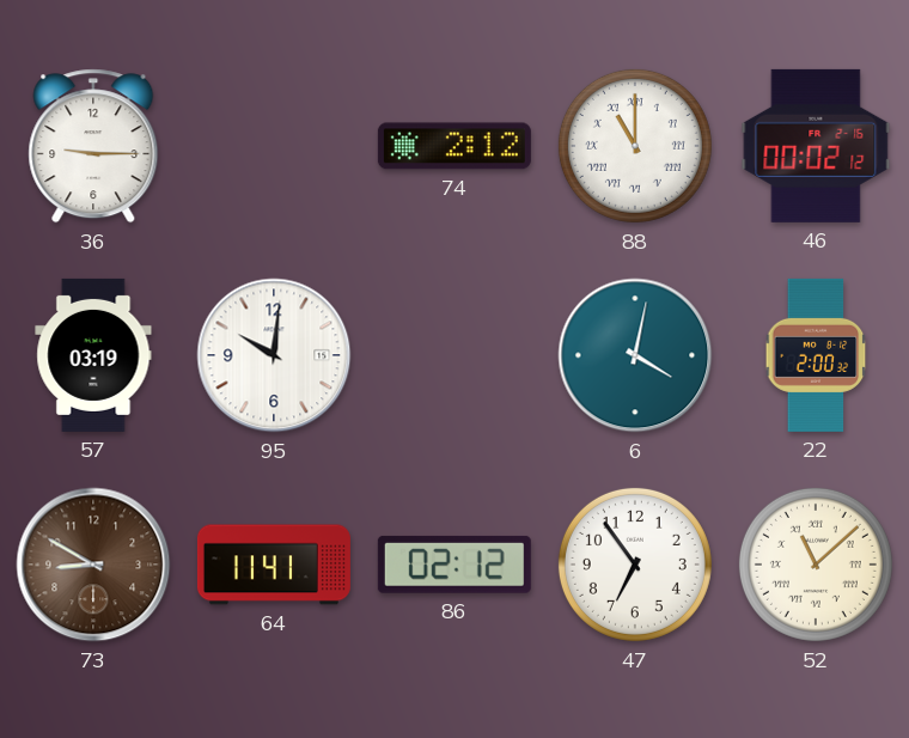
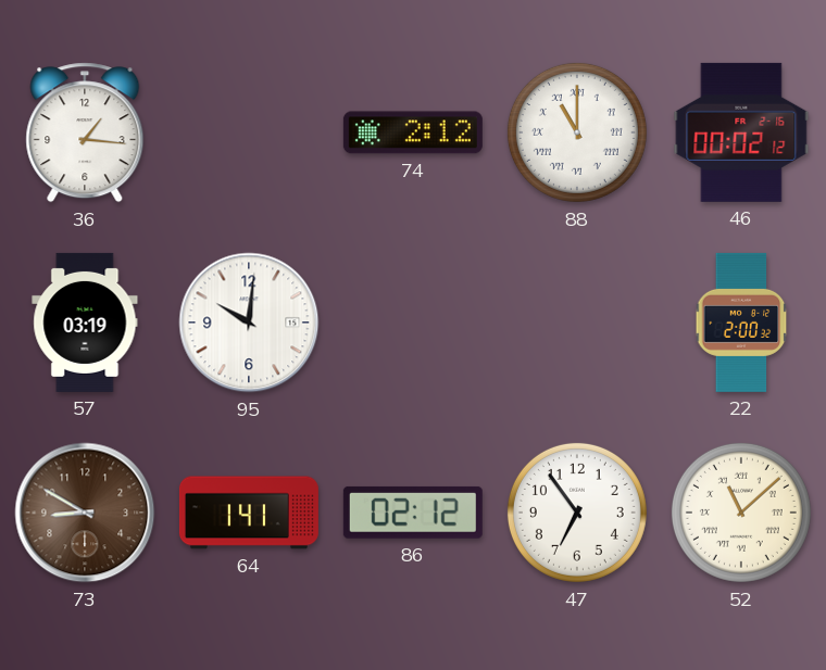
36: 9:15 -> 1:16 (85, 132)
6: 4:02 -> none (635, 355)
64: 11:41 -> 1:41 (249, 513)
